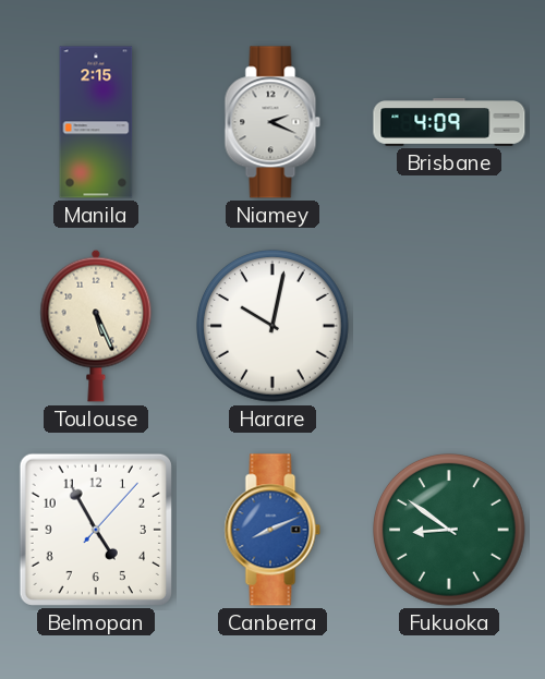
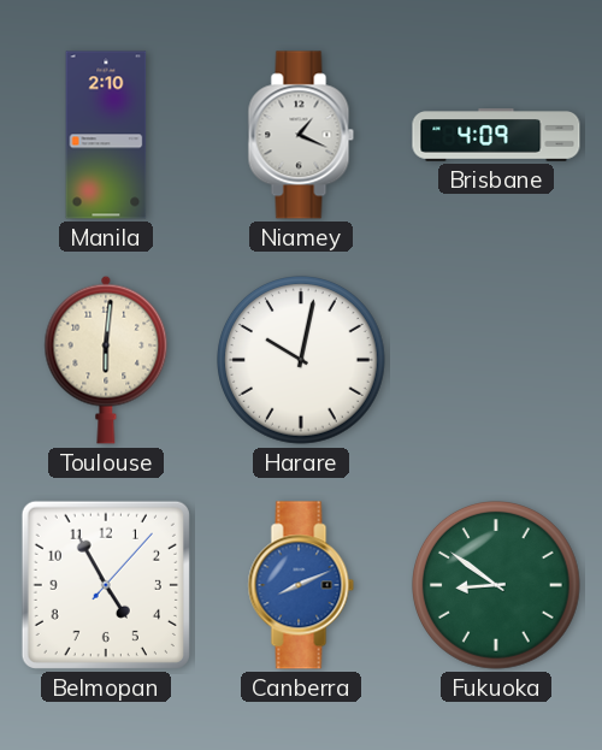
Manila: 2:15 -> 2:10 (106, 135)
Niamey: 2:19 -> 1:19 (301, 135)
Toulouse: 5:26 -> 6:01 (106, 360)
